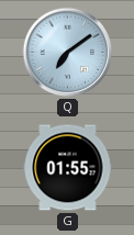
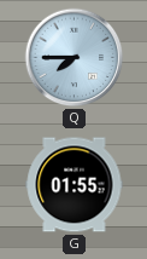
Q: 7:09 -> 7:45 (75, 58)
